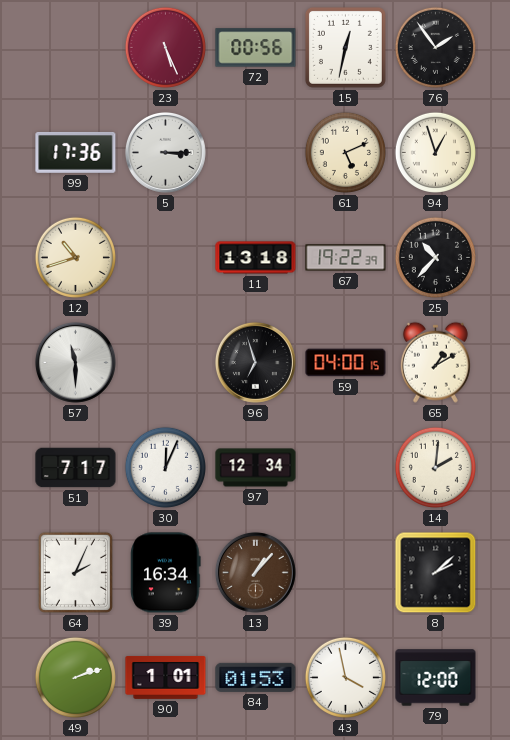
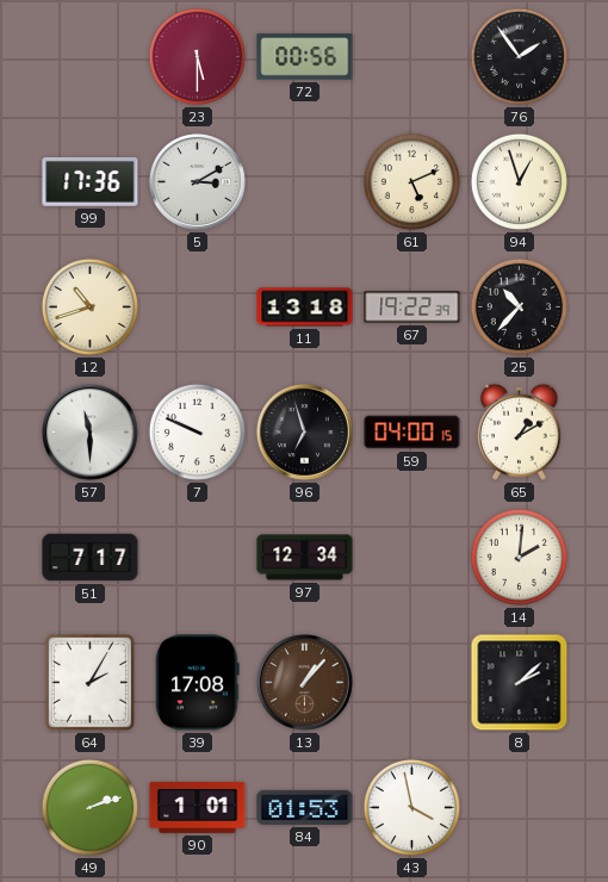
23: 5:26 -> 5:30 (197, 56)
15: 12:32 -> none (345, 47)
5: 3:15 -> 3:10 (197, 181)
7: none -> 9:49 (197, 431)
30: 12:04 -> none (165, 467)
64: 2:04 -> 2:05 (89, 682)
39: 16:34 -> 17:08 (198, 683)
79: 12:00 -> none (436, 678)
